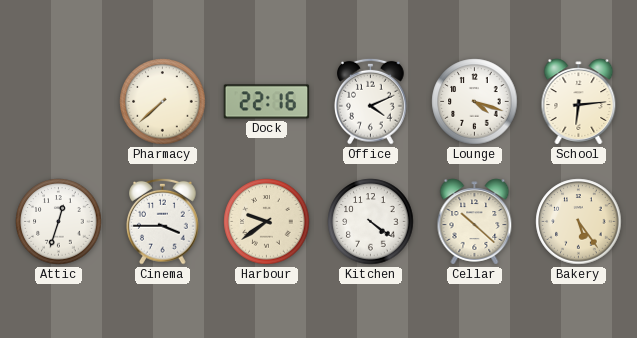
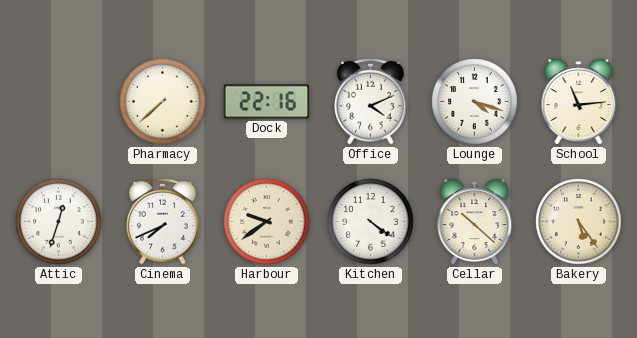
School: 6:14 -> 11:14 (579, 102)
Cinema: 3:45 -> 7:41 (163, 221)
